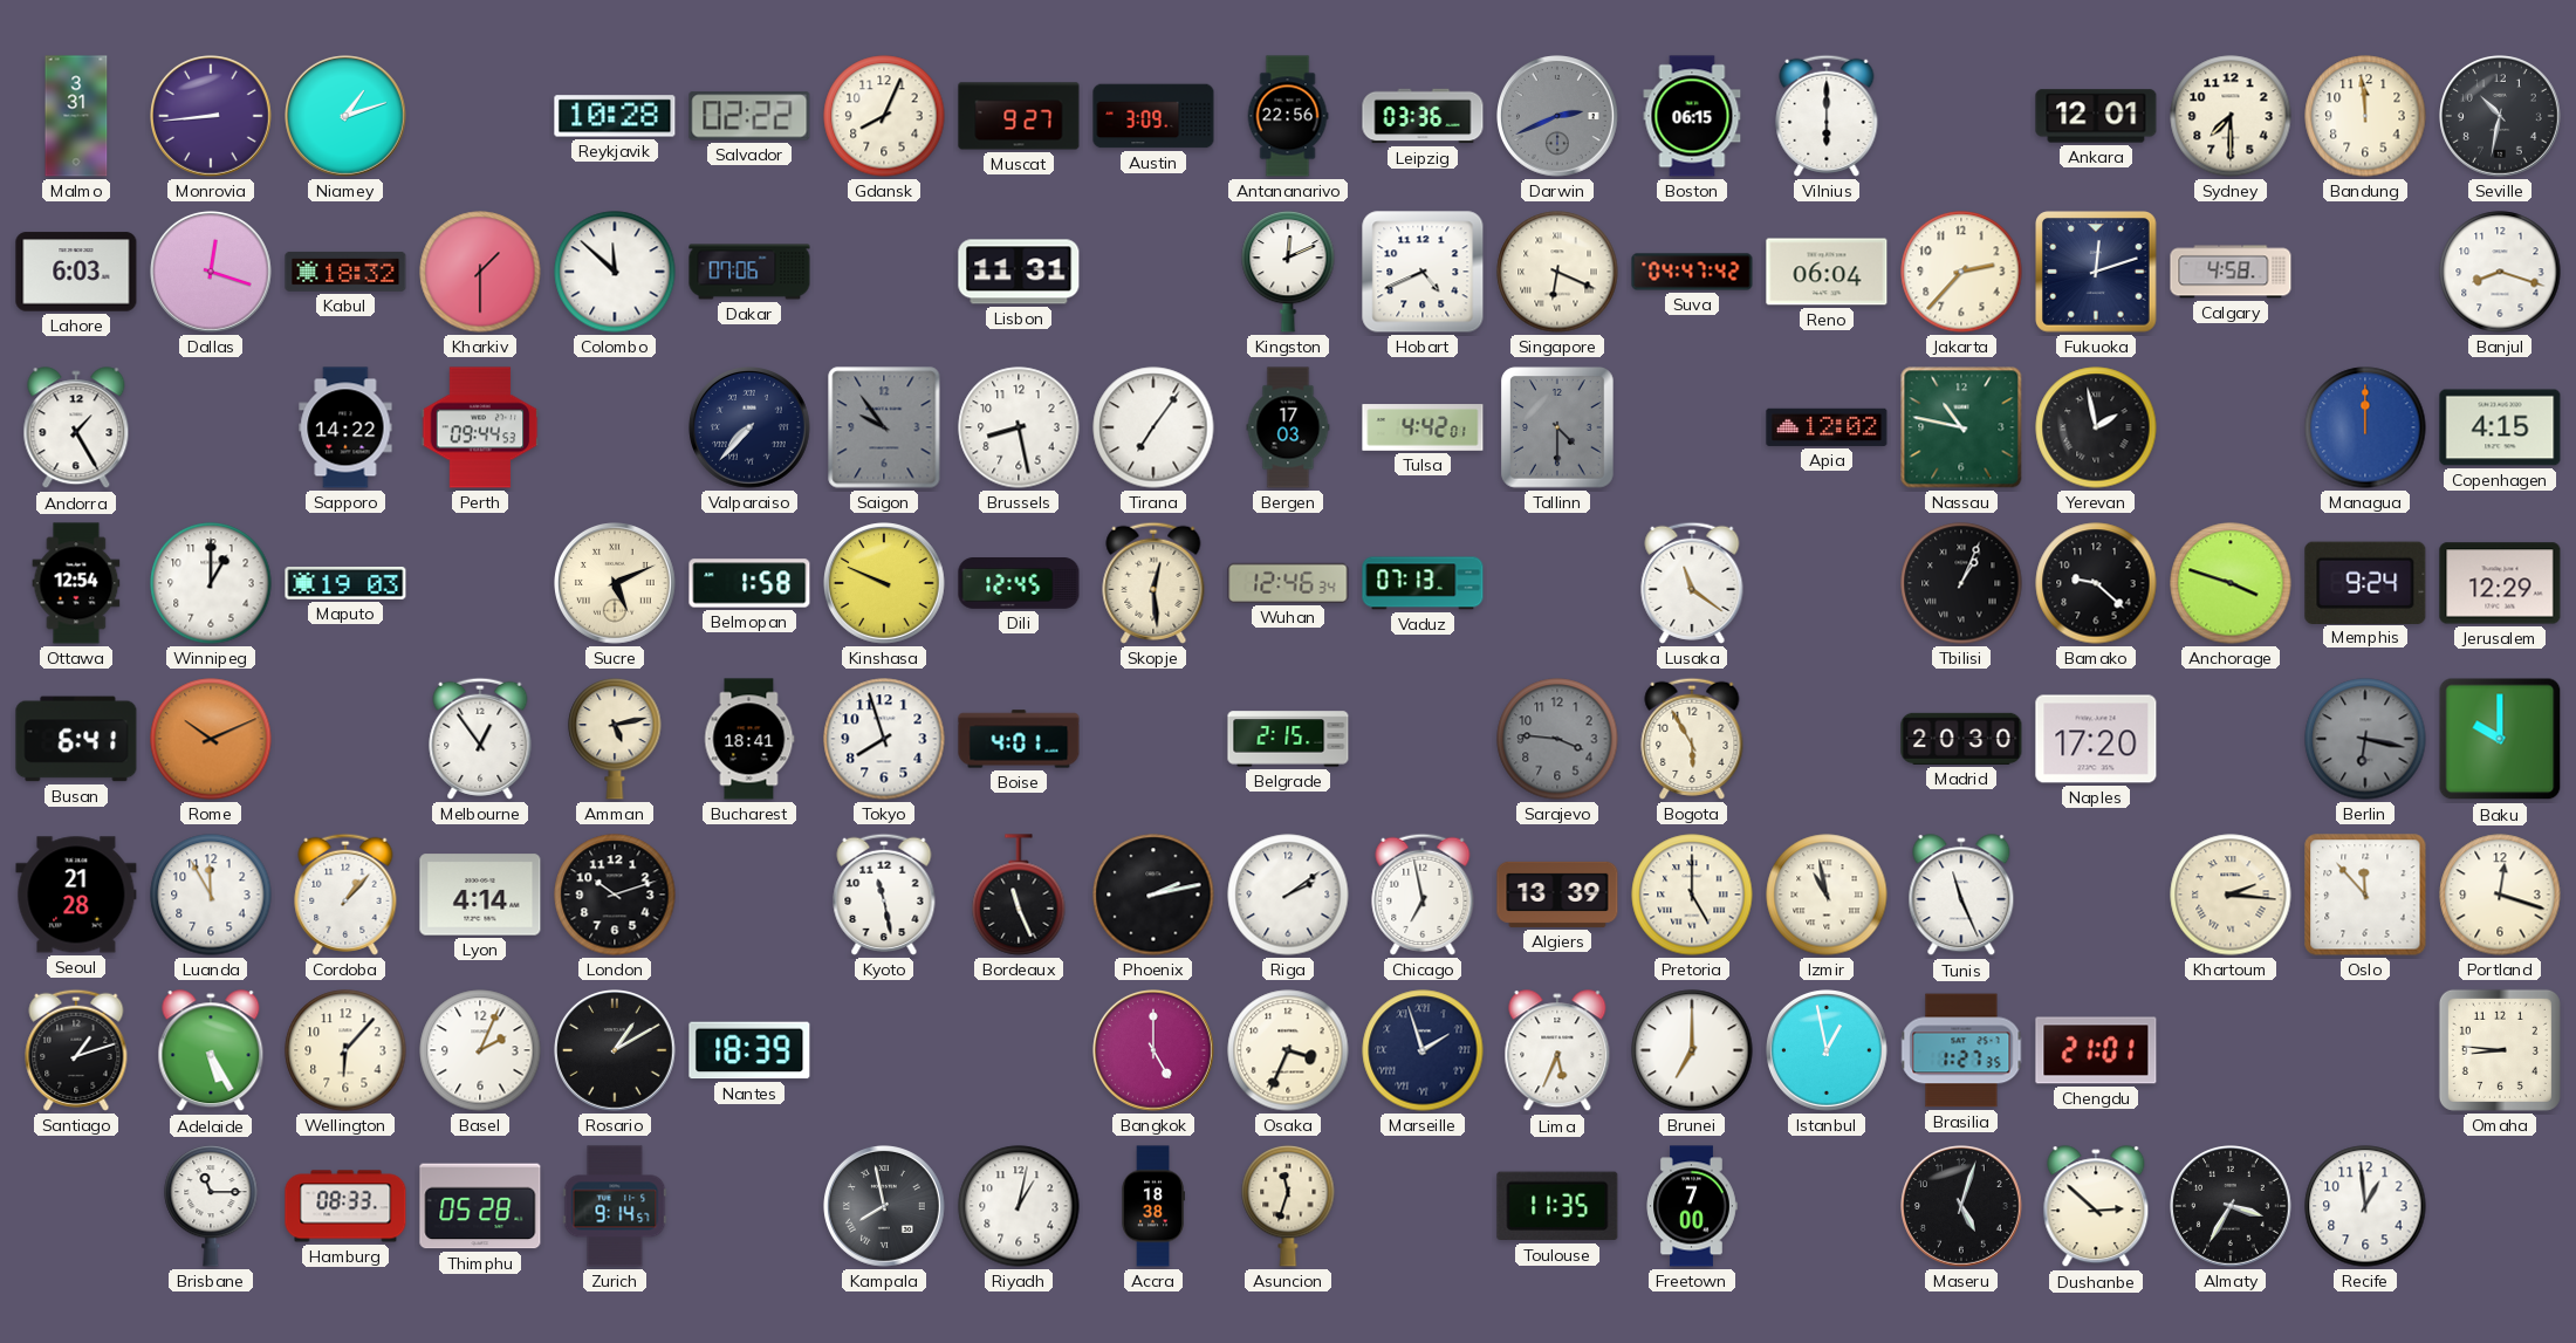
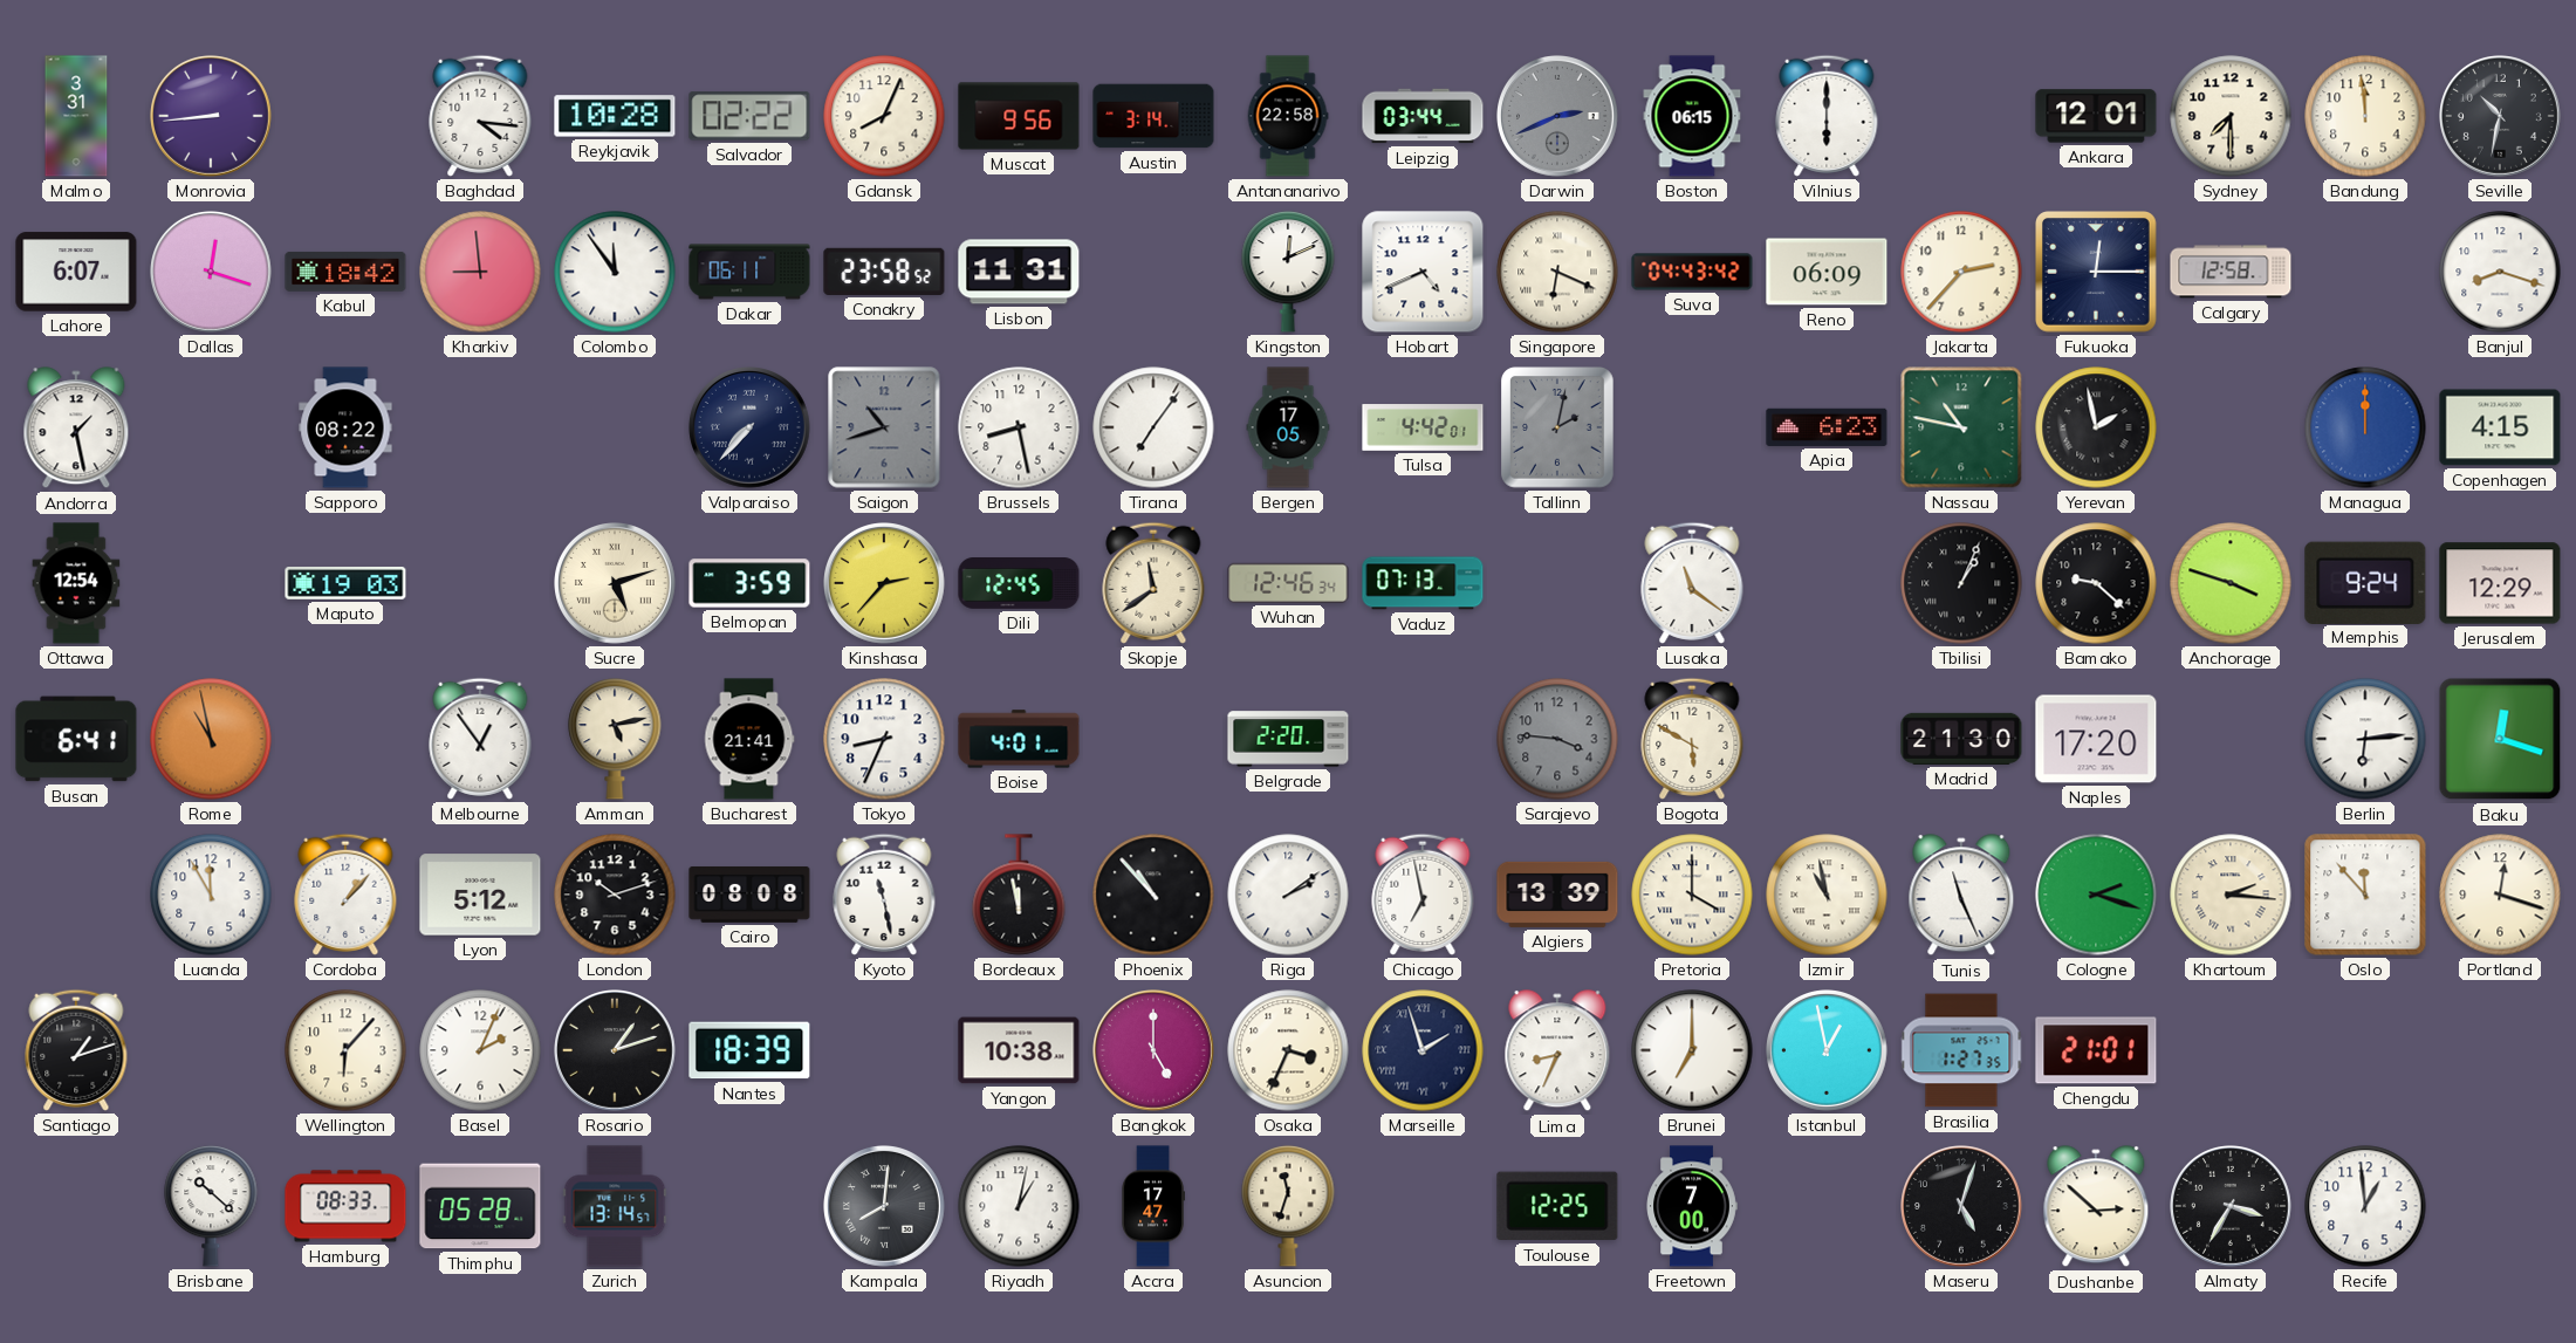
Niamey: 1:12 -> none (347, 117)
Baghdad: none -> 4:16 (480, 116)
Muscat: 9:27 -> 9:56 (1019, 116)
Austin: 3:09 -> 3:14 (1153, 116)
Antananarivo: 22:56 -> 22:58 (1288, 116)
Leipzig: 03:36 -> 03:44 (1423, 116)
Lahore: 6:03 -> 6:07 (76, 272)
Kabul: 18:32 -> 18:42 (345, 272)
Kharkiv: 1:30 -> 8:59 (480, 272)
Colombo: 11:52 -> 11:54 (615, 272)
Dakar: 07:06 -> 06:11 (749, 272)
Conakry: none -> 23:58 (884, 272)
Suva: 04:47 -> 04:43 (1692, 272)
Reno: 06:04 -> 06:09 (1827, 272)
Fukuoka: 12:12 -> 12:15 (2096, 272)
Calgary: 4:58 -> 12:58 (2231, 272)
Andorra: 1:25 -> 1:28 (76, 429)
Sapporo: 14:22 -> 08:22 (345, 427)
Perth: 09:44 -> none (480, 427)
Saigon: 9:54 -> 10:42 (884, 427)
Bergen: 17:03 -> 17:05 (1288, 427)
Tallinn: 4:30 -> 2:02 (1557, 427)
Apia: 12:02 -> 6:23 (1827, 427)
Winnipeg: 1:00 -> none (211, 583)
Sucre: 5:11 -> 5:12 (616, 584)
Belmopan: 1:58 -> 3:59 (749, 583)
Kinshasa: 9:49 -> 2:37 (885, 584)
Skopje: 12:29 -> 11:39 (1153, 583)
Rome: 10:11 -> 10:58 (211, 739)
Bucharest: 18:41 -> 21:41 (749, 739)
Tokyo: 7:57 -> 8:34 (884, 739)
Belgrade: 2:15 -> 2:20 (1288, 739)
Bogota: 5:55 -> 5:50 (1692, 739)
Madrid: 20:30 -> 21:30 (1961, 739)
Berlin: 6:17 -> 6:14 (2365, 739)
Berlin dial: grey -> white (2365, 739)
Baku: 10:00 -> 12:18 (2500, 739)
Seoul: 21:28 -> none (76, 895)
Lyon: 4:14 -> 5:12 (480, 895)
Cairo: none -> 08:08 (749, 895)
Bordeaux: 11:26 -> 11:58 (1019, 895)
Phoenix: 2:13 -> 10:53 (1153, 895)
Pretoria: 5:00 -> 4:00 (1692, 895)
Cologne: none -> 2:18 (2096, 895)
Adelaide: 5:25 -> none (211, 1051)
Rosario: 1:10 -> 1:12 (616, 1051)
Yangon: none -> 10:38 (1019, 1050)
Lima: 5:34 -> 8:34 (1557, 1051)
Omaha: 8:46 -> none (2500, 1050)
Brisbane: 11:15 -> 10:22 (211, 1206)
Zurich: 9:14 -> 13:14 (615, 1206)
Kampala: 7:58 -> 8:01 (885, 1207)
Accra: 18:38 -> 17:47 (1153, 1206)
Toulouse: 11:35 -> 12:25 (1557, 1206)
